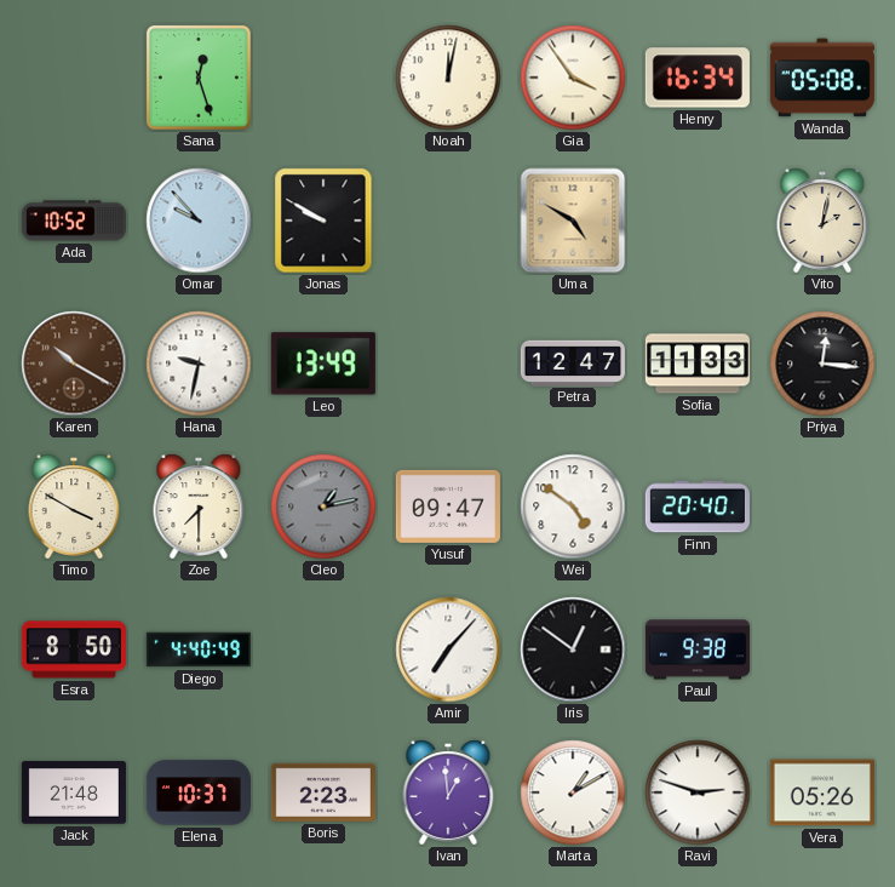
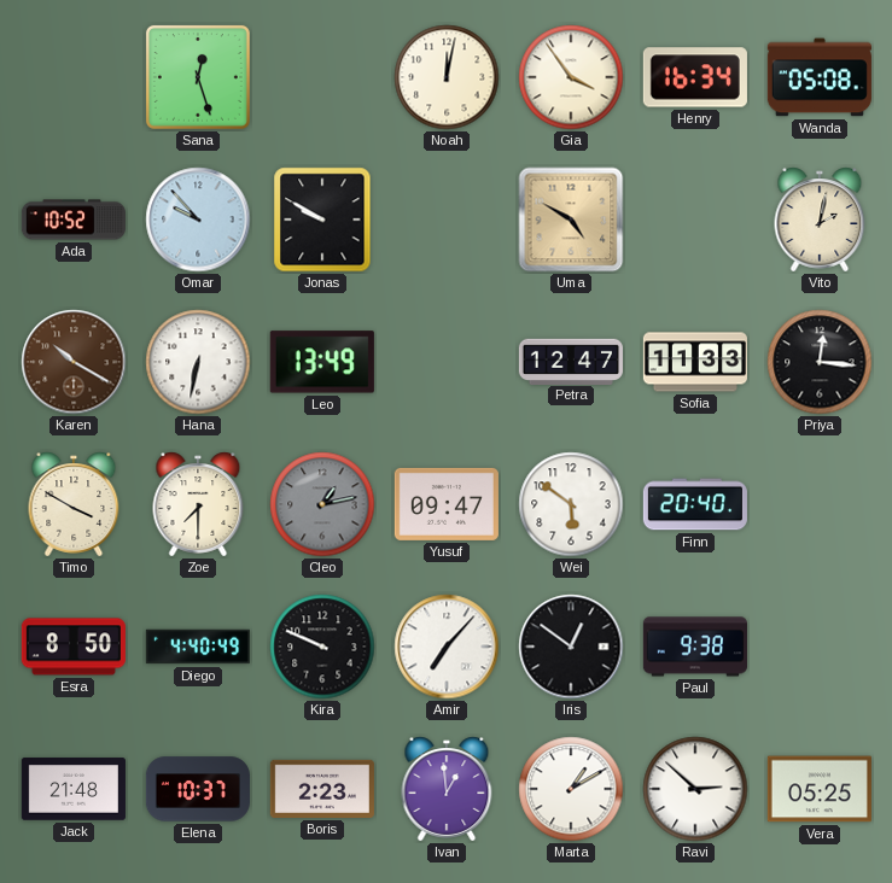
Hana: 9:32 -> 6:32 (198, 362)
Wei: 4:51 -> 5:51 (571, 504)
Kira: none -> 9:49 (322, 647)
Ravi: 2:48 -> 2:52 (695, 789)
Vera: 05:26 -> 05:25 (820, 789)
